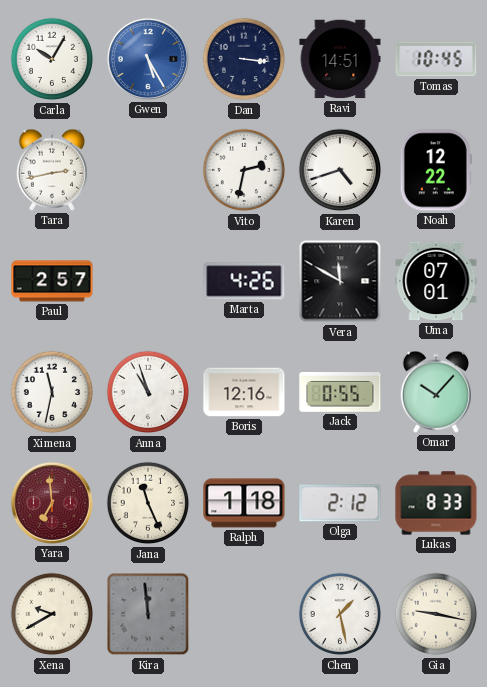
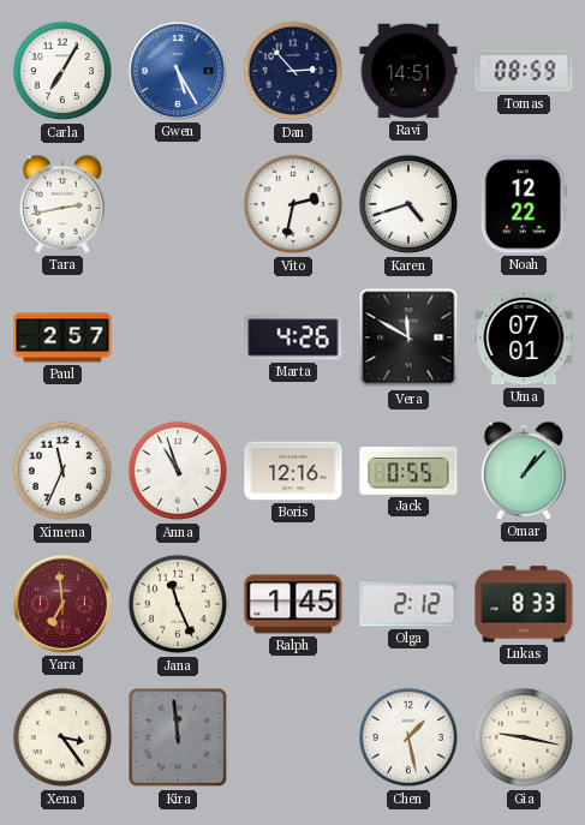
Carla: 10:05 -> 7:05 (62, 71)
Dan: 3:16 -> 2:53 (293, 71)
Tomas: 10:45 -> 08:59 (524, 71)
Ximena: 11:32 -> 11:34 (62, 471)
Omar: 10:07 -> 1:07 (523, 471)
Ralph: 1:18 -> 1:45 (293, 604)
Xena: 9:40 -> 3:24 (62, 737)
